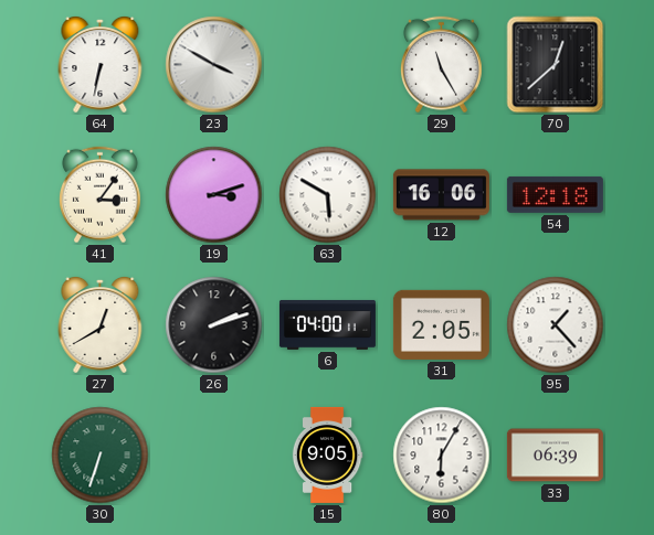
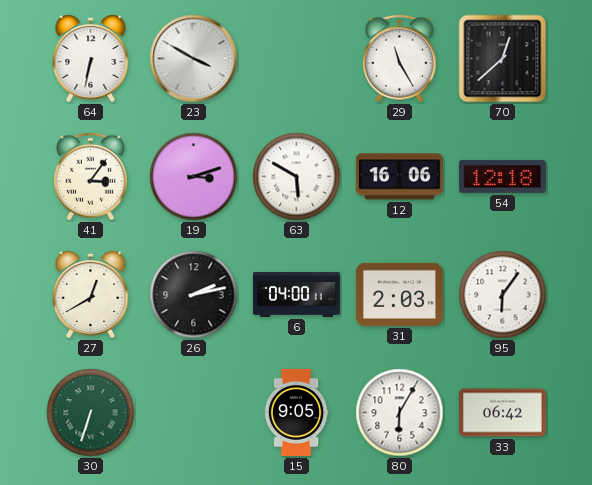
26: 2:12 -> 2:13 (194, 295)
31: 2:05 -> 2:03 (399, 294)
95: 1:23 -> 6:06 (503, 295)
33: 06:39 -> 06:42 (502, 413)
